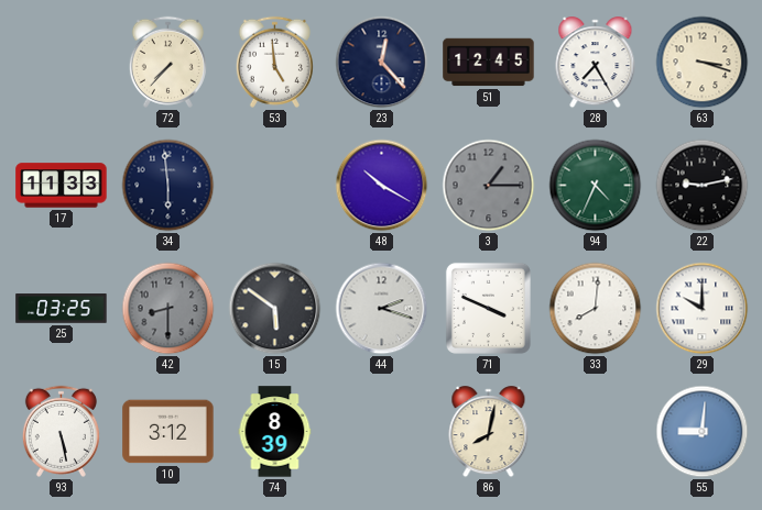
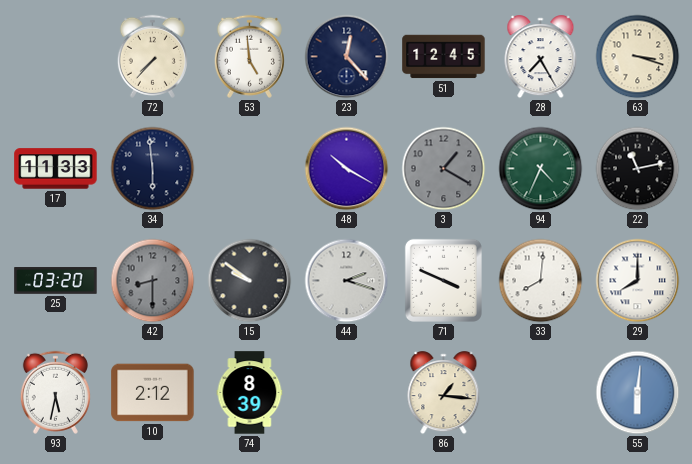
3: 1:15 -> 1:20 (444, 169)
22: 9:13 -> 11:13 (638, 169)
25: 03:25 -> 03:20 (56, 281)
15: 5:51 -> 9:51 (250, 281)
29: 10:00 -> 8:00 (638, 281)
93: 5:28 -> 5:32 (55, 392)
10: 3:12 -> 2:12 (153, 393)
86: 8:02 -> 1:16 (444, 393)
55: 9:01 -> 6:01 (638, 393)
